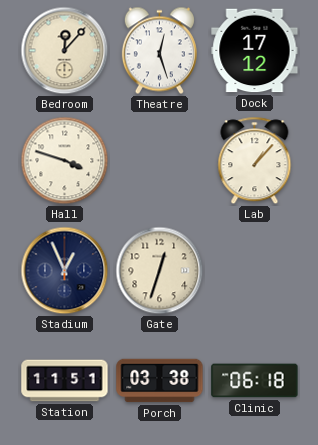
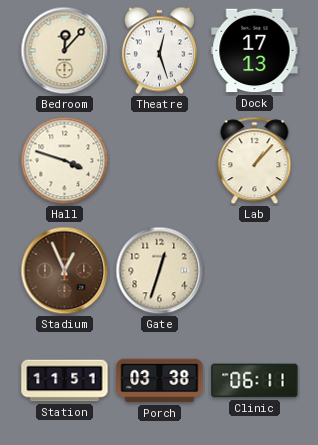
Dock: 17:12 -> 17:13 (255, 51)
Stadium dial: navy -> brown (65, 271)
Clinic: 06:18 -> 06:11 (255, 381)
